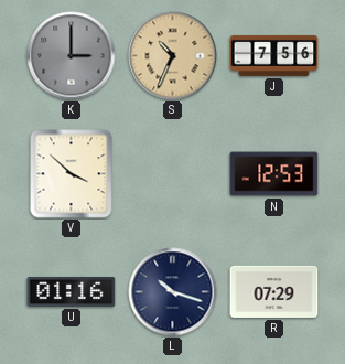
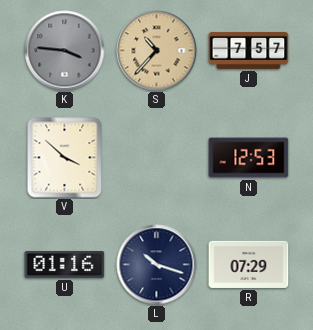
K: 3:00 -> 3:46 (65, 51)
S: 10:34 -> 10:37 (157, 51)
J: 7:56 -> 7:57 (249, 50)
